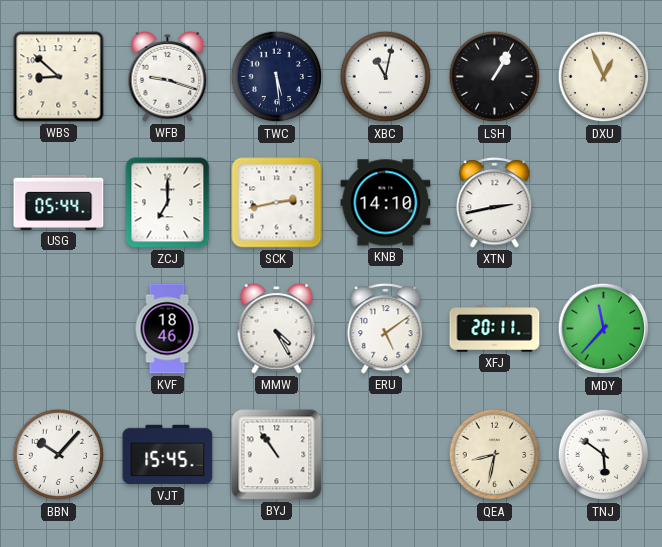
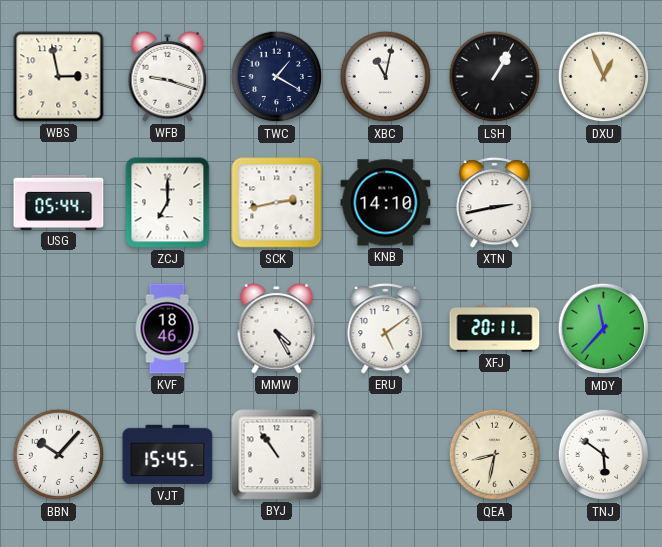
WBS: 8:52 -> 2:58 (59, 77)
TWC: 5:29 -> 1:20 (277, 77)
